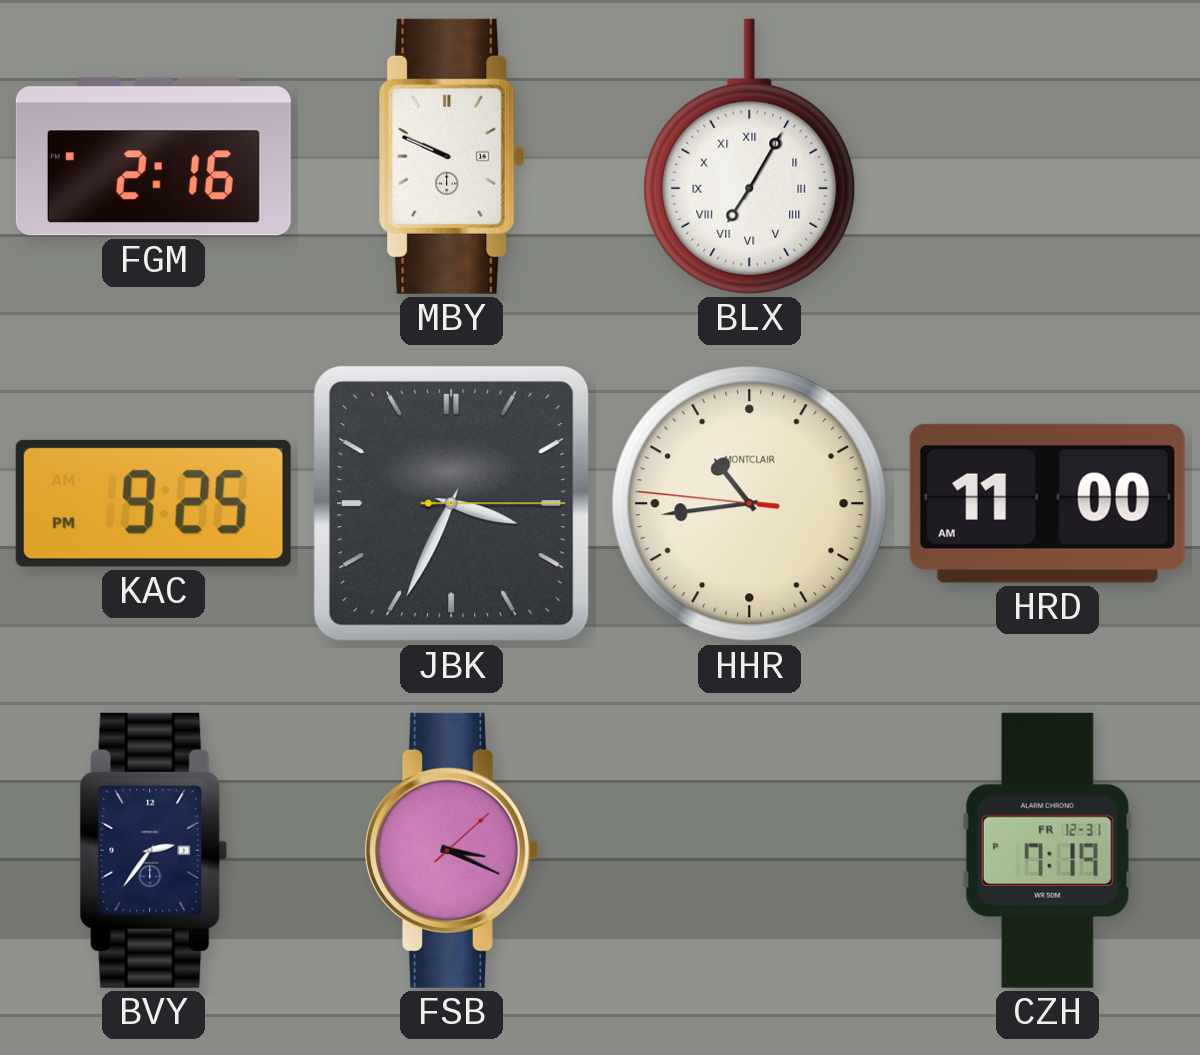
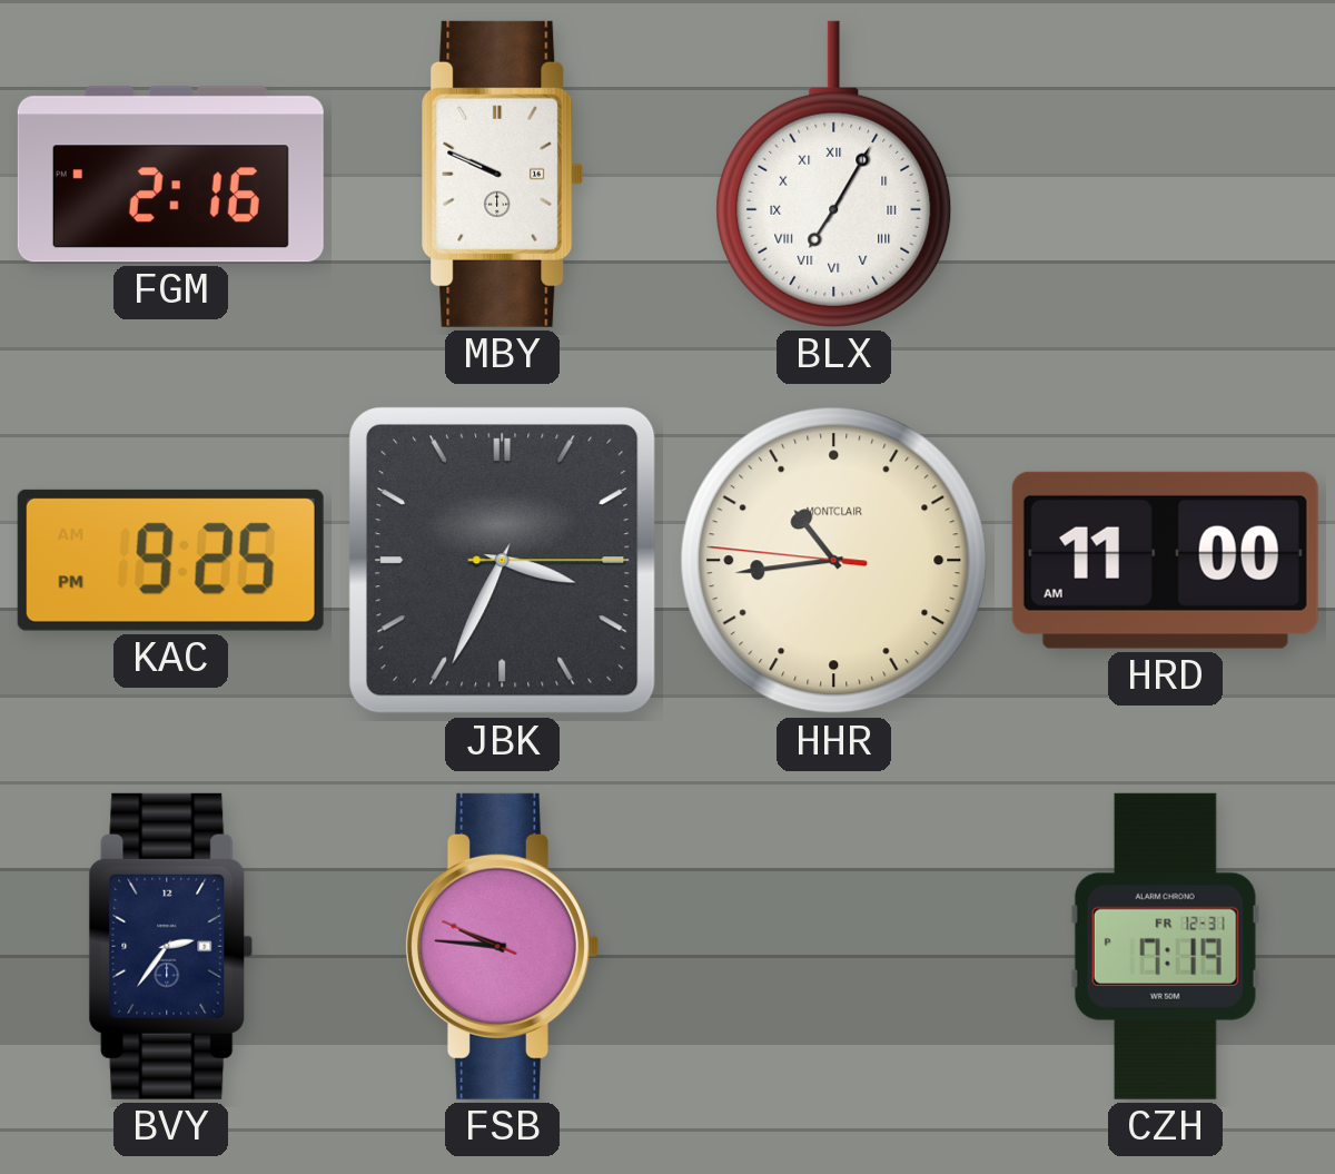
FSB: 3:19 -> 9:45 (503, 946)
